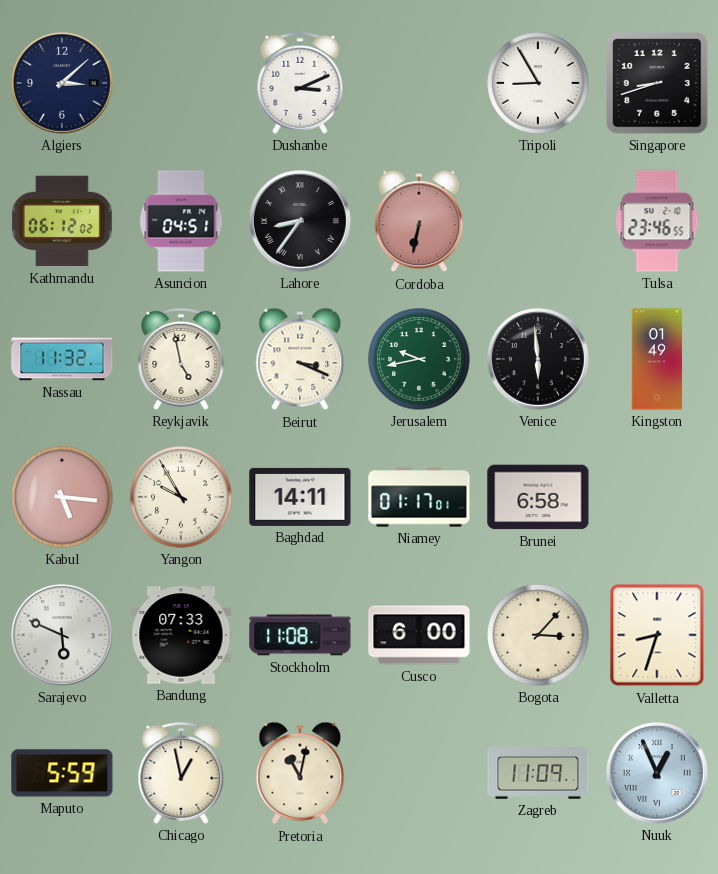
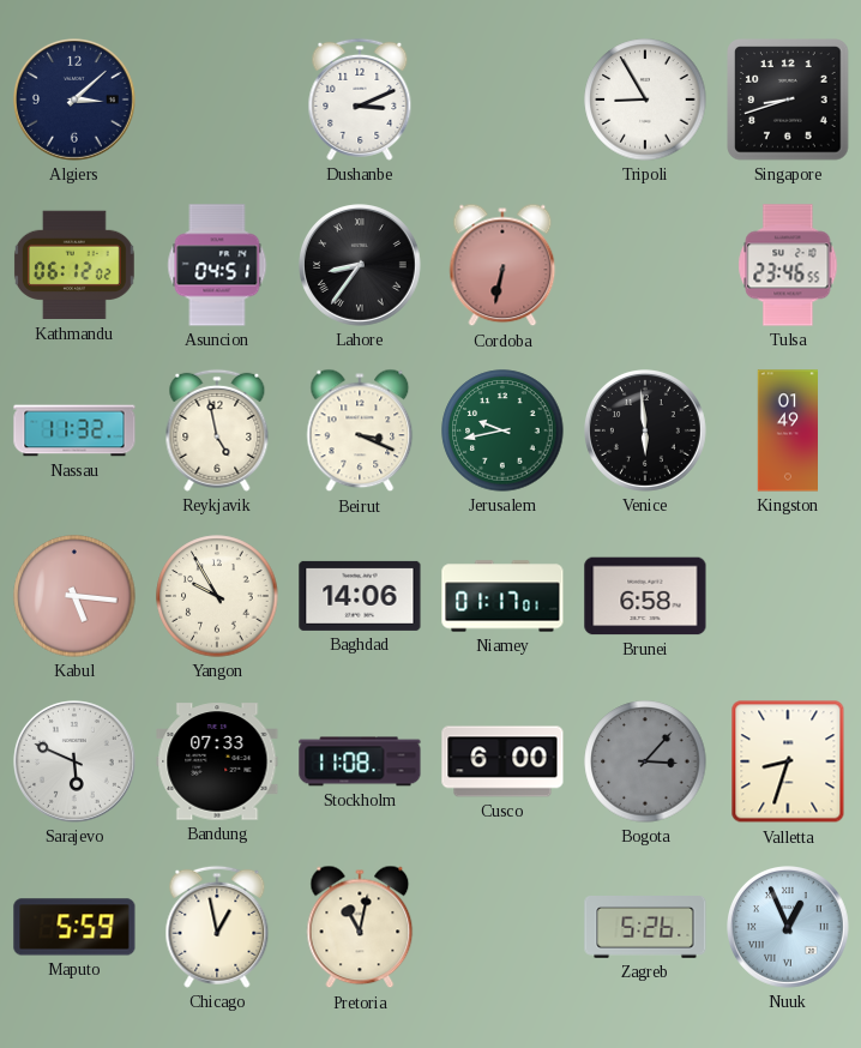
Baghdad: 14:11 -> 14:06 (360, 596)
Bogota dial: cream -> grey (645, 761)
Zagreb: 11:09 -> 5:26 (645, 928)
